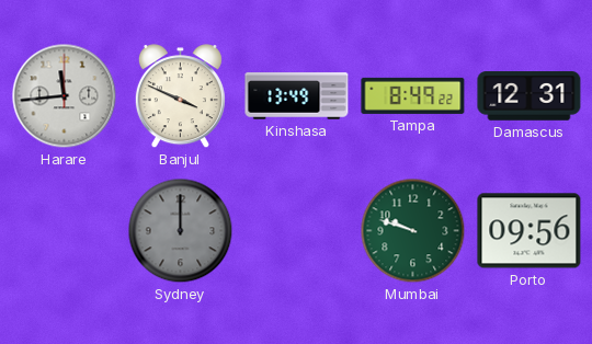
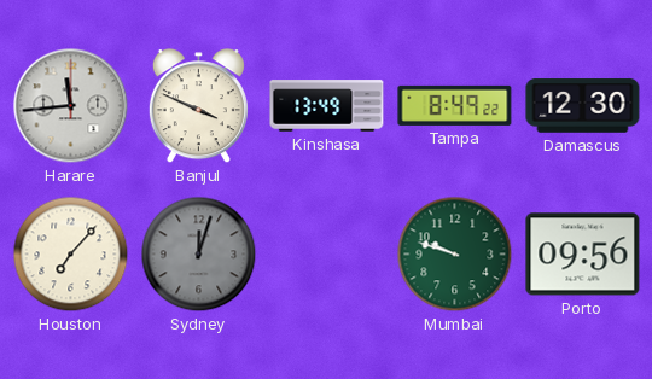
Damascus: 12:31 -> 12:30 (583, 106)
Houston: none -> 7:07 (71, 255)
Sydney: 12:00 -> 12:03 (199, 255)
